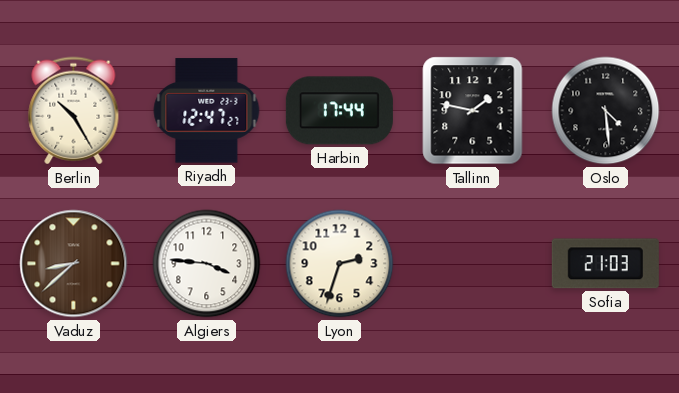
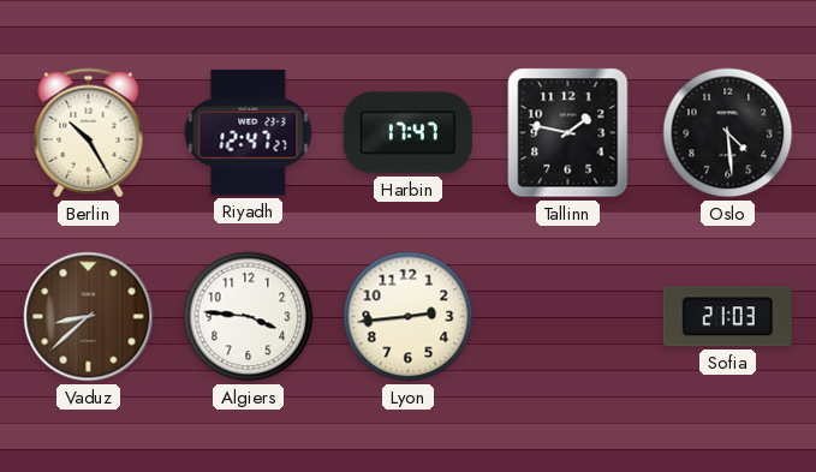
Harbin: 17:44 -> 17:47 (407, 133)
Lyon: 2:33 -> 2:44 (409, 317)
